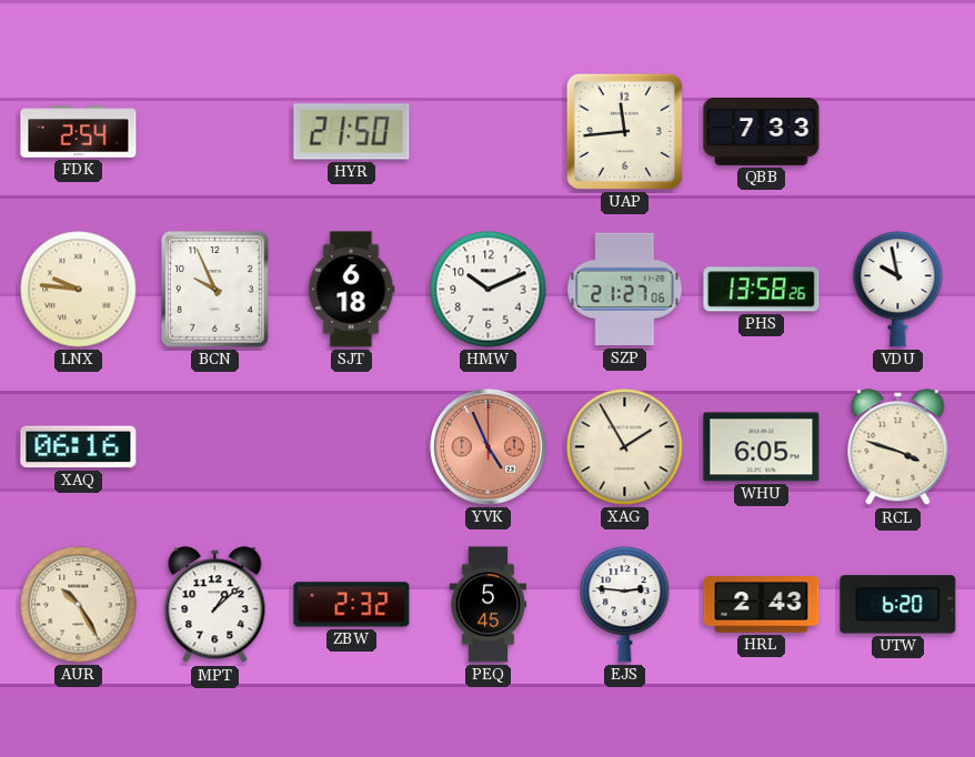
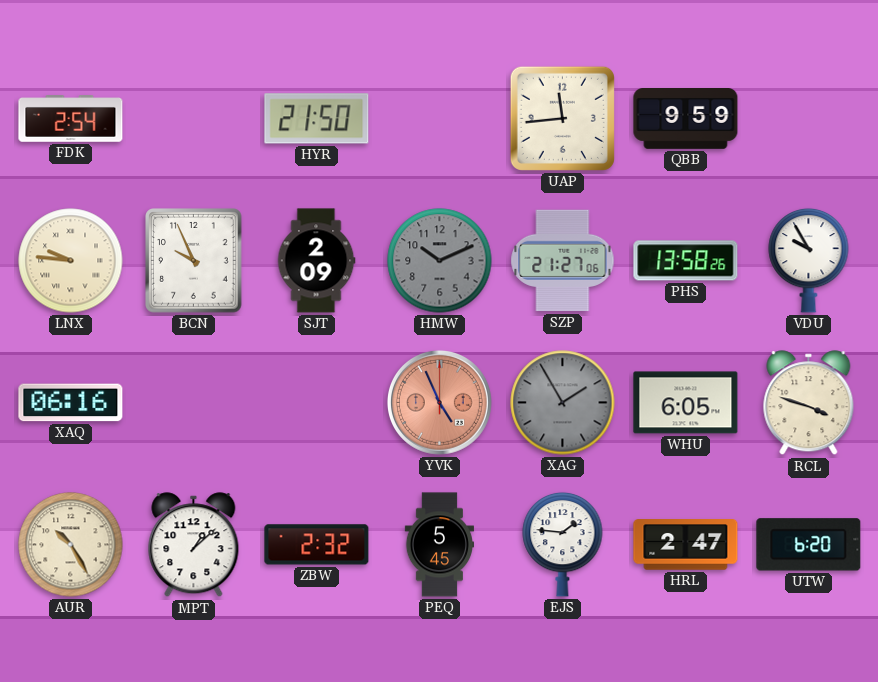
QBB: 7:33 -> 9:59 (686, 119)
SJT: 6:18 -> 2:09 (316, 261)
HMW dial: white -> grey (440, 261)
VDU: 9:58 -> 9:55 (809, 260)
XAG dial: cream -> grey (563, 403)
EJS: 2:46 -> 1:46 (563, 544)
HRL: 2:43 -> 2:47 (686, 545)
